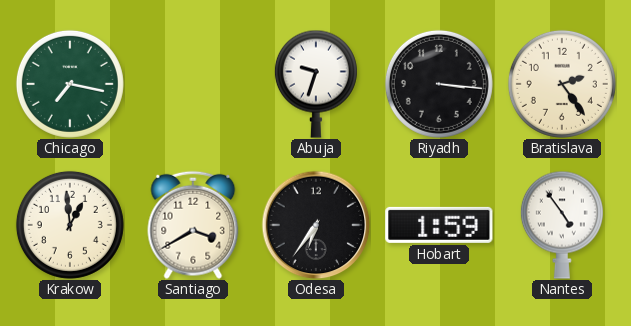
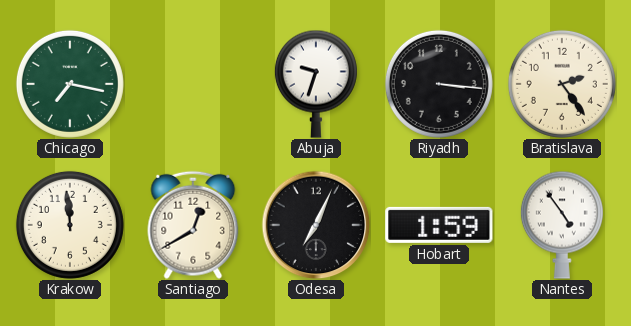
Krakow: 12:59 -> 11:59 (70, 225)
Santiago: 3:40 -> 12:40 (193, 225)
Odesa: 6:36 -> 7:04 (316, 225)
